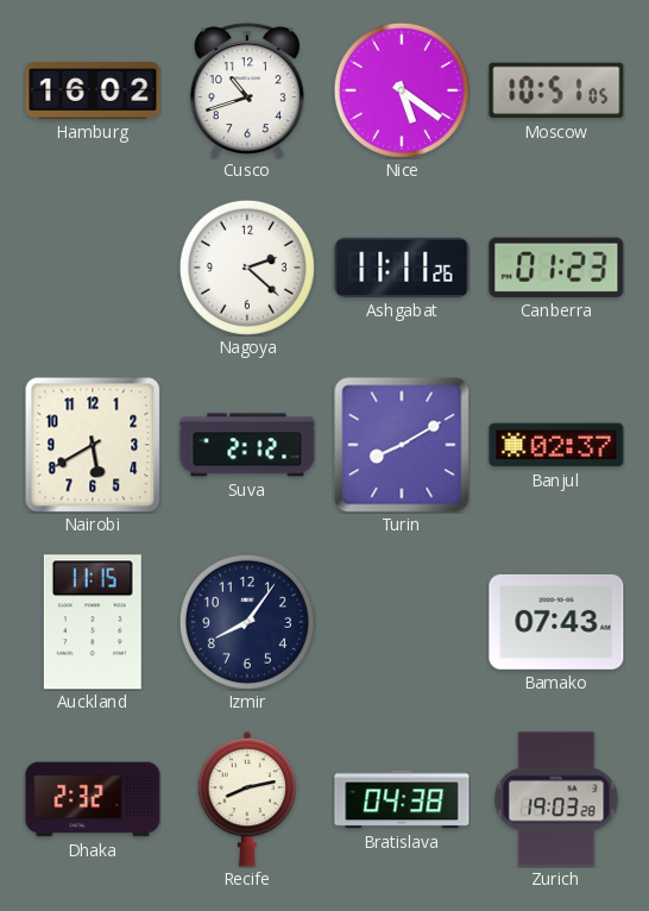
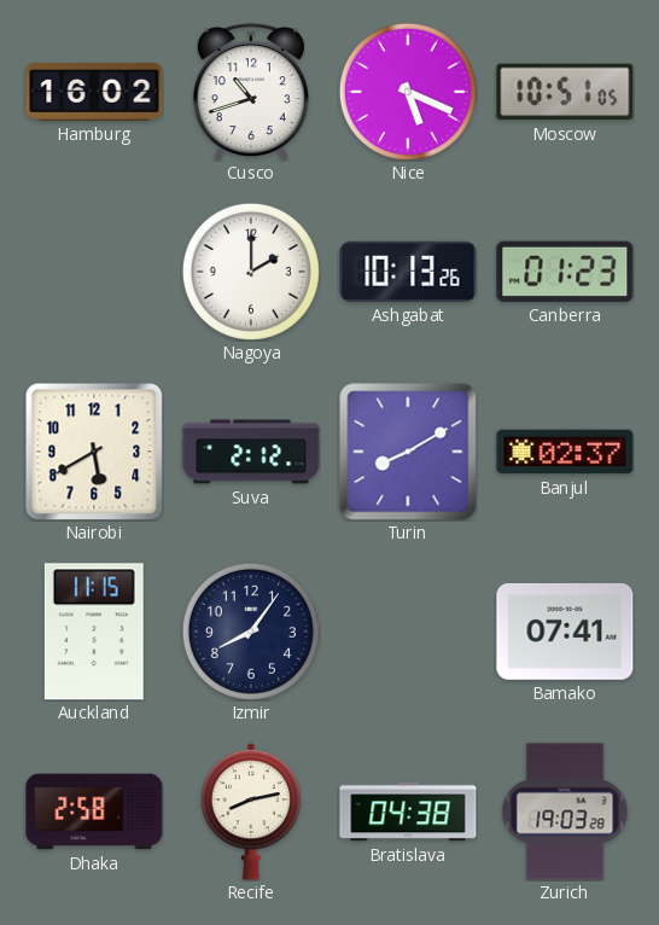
Nice: 5:21 -> 5:19 (408, 92)
Nagoya: 2:22 -> 2:00 (251, 272)
Ashgabat: 11:11 -> 10:13 (408, 272)
Bamako: 07:43 -> 07:41 (565, 632)
Dhaka: 2:32 -> 2:58 (94, 811)
